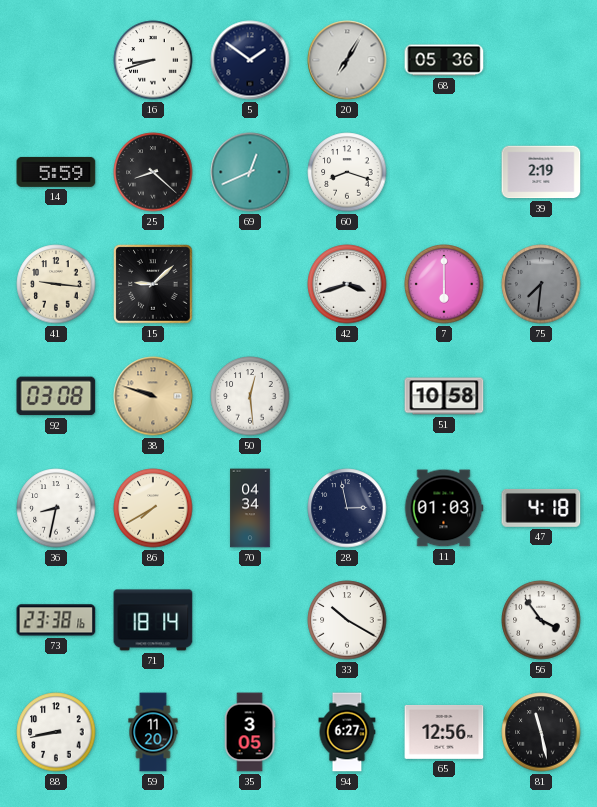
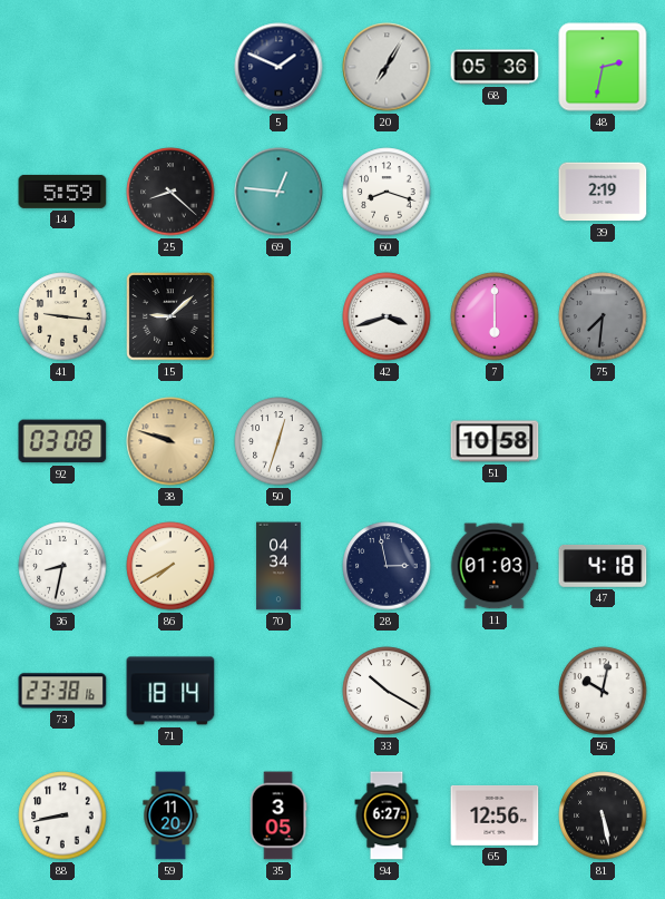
16: 8:42 -> none (153, 60)
5: 1:51 -> 1:49 (278, 67)
48: none -> 2:32 (603, 67)
69: 12:41 -> 12:46 (278, 192)
50: 12:29 -> 12:33 (278, 441)
56: 3:54 -> 10:02 (603, 691)
81: 11:28 -> 5:28 (603, 815)
